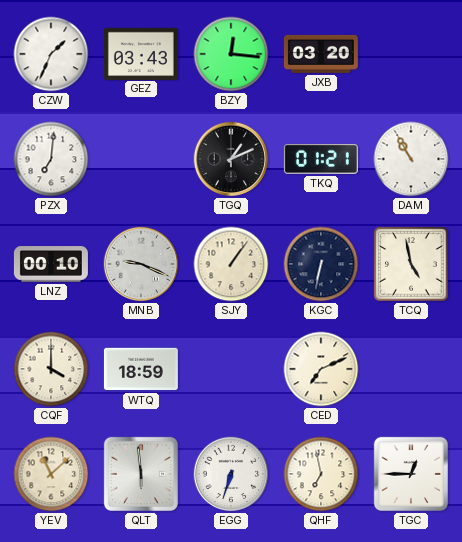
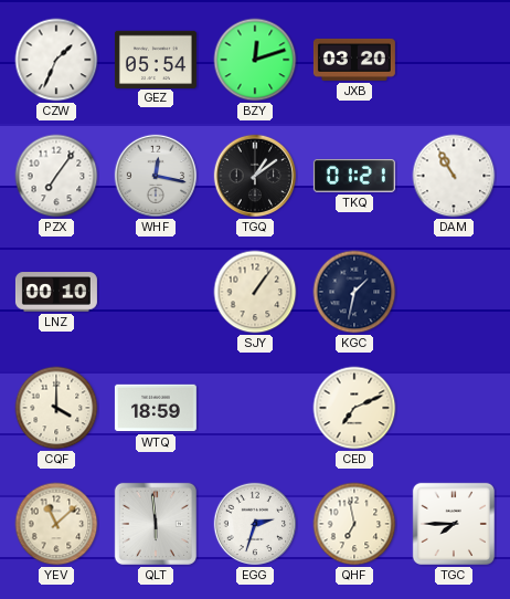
GEZ: 03:43 -> 05:54 (156, 59)
BZY: 12:16 -> 12:12 (255, 60)
PZX: 7:01 -> 7:06 (56, 176)
WHF: none -> 12:17 (156, 176)
TGQ: 1:11 -> 1:09 (255, 176)
MNB: 9:19 -> none (141, 264)
KGC: 6:32 -> 1:32 (354, 292)
TCQ: 4:58 -> none (411, 264)
EGG: 6:33 -> 2:33 (255, 524)
TGC: 12:45 -> 7:45 (454, 524)
